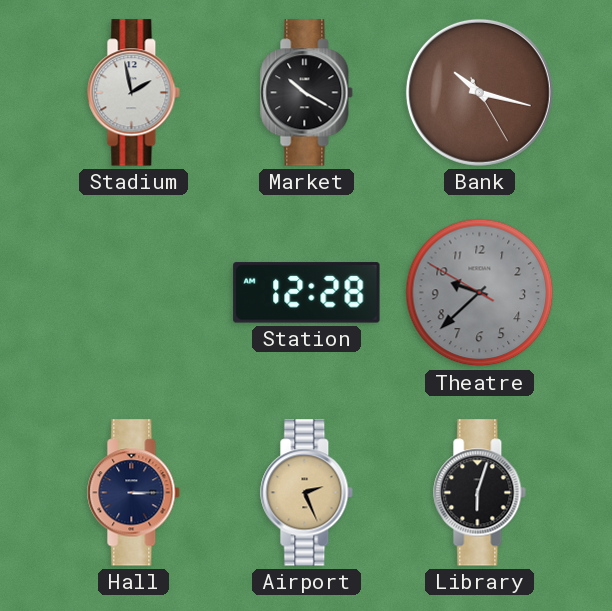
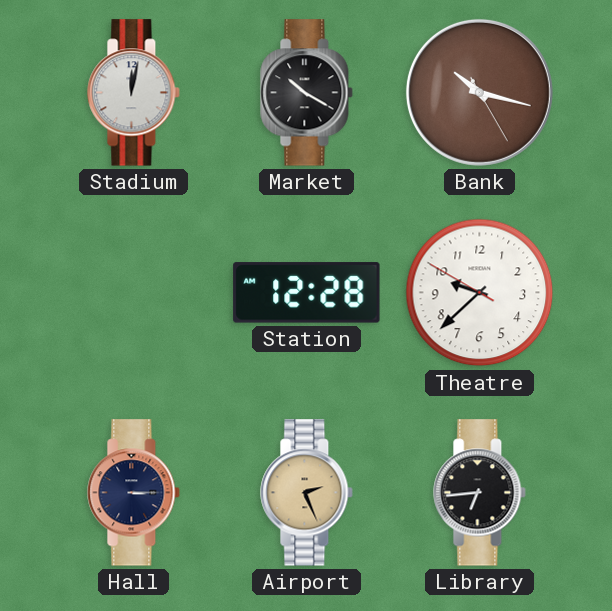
Stadium: 1:58 -> 12:02 (134, 93)
Theatre dial: grey -> white (480, 293)
Library: 6:03 -> 6:44 (480, 493)
